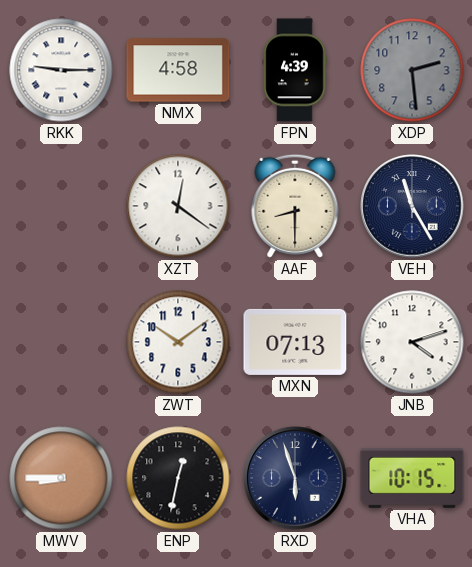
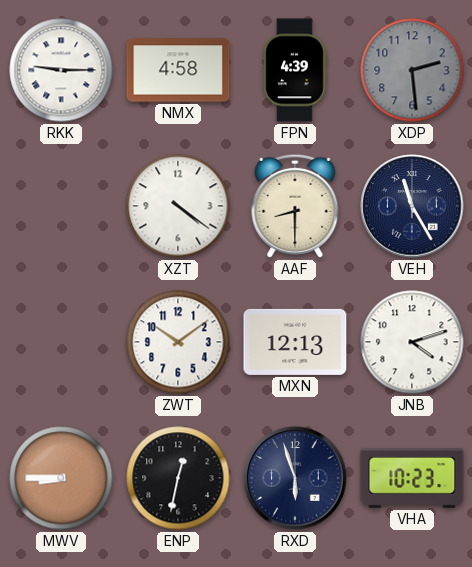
XZT: 12:21 -> 4:21 (178, 206)
MXN: 07:13 -> 12:13 (295, 342)
VHA: 10:15 -> 10:23 (412, 478)
